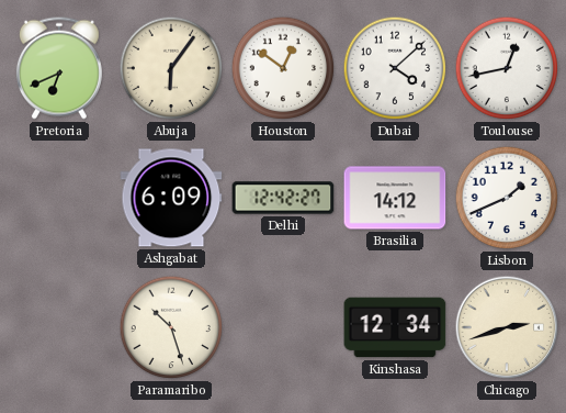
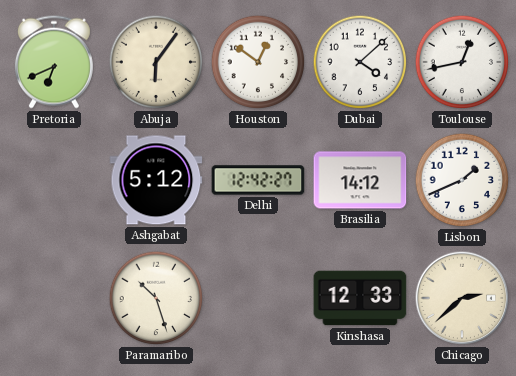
Ashgabat: 6:09 -> 5:12 (156, 180)
Kinshasa: 12:34 -> 12:33 (360, 298)
Chicago: 2:42 -> 2:38 (462, 298)
